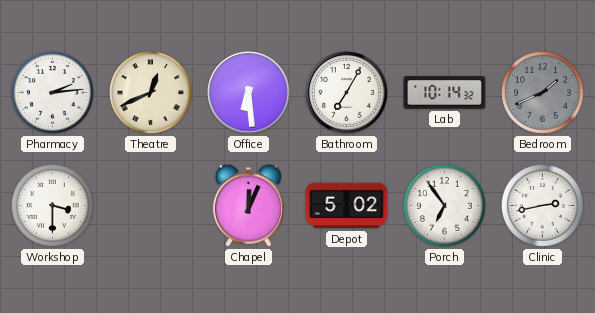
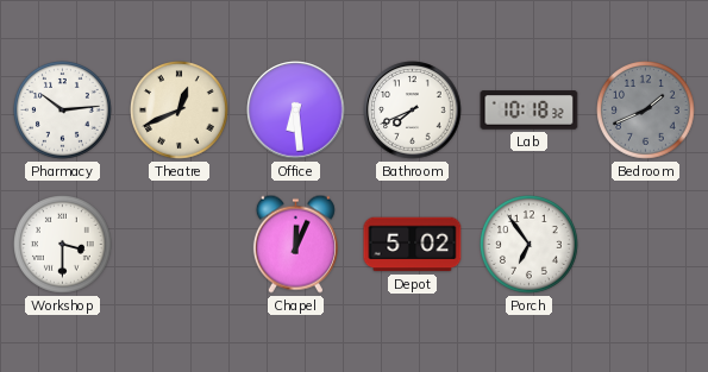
Pharmacy: 2:14 -> 10:14 (63, 111)
Bathroom: 7:05 -> 7:41 (413, 111)
Lab: 10:14 -> 10:18 (530, 111)
Clinic: 2:43 -> none (543, 206)
